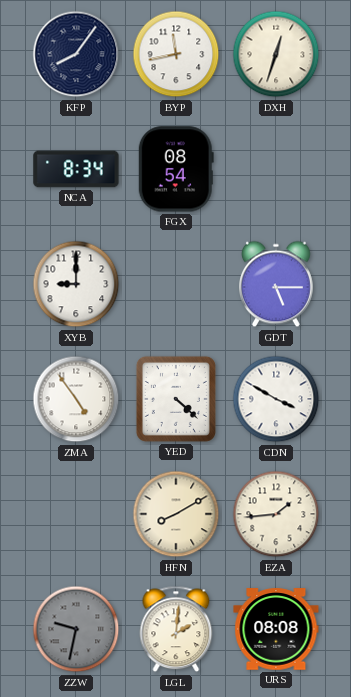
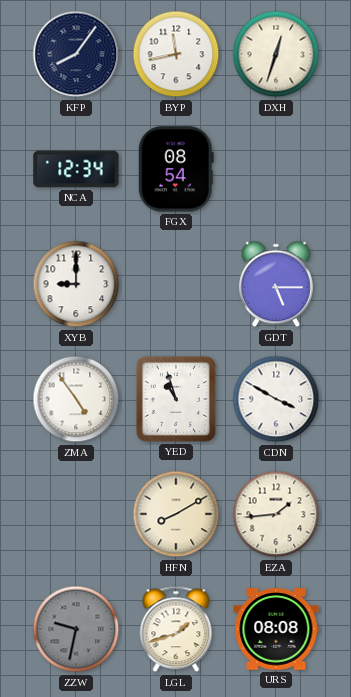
NCA: 8:34 -> 12:34 (76, 169)
YED: 4:22 -> 10:57 (176, 399)
LGL: 2:01 -> 1:42 (176, 629)
